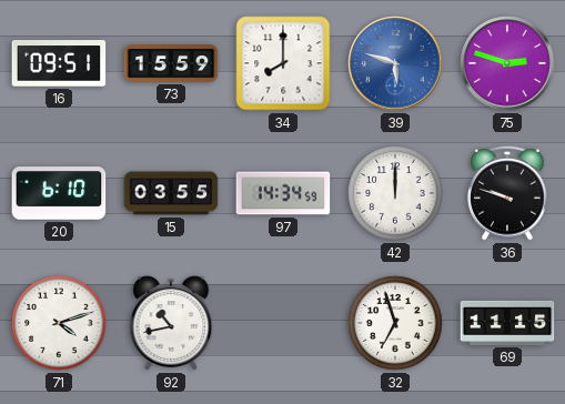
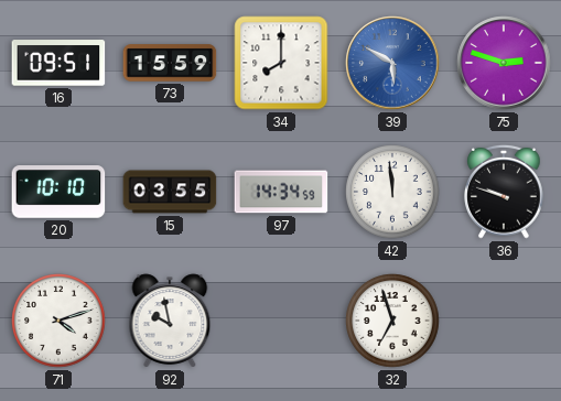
39: 5:48 -> 5:50 (392, 63)
20: 6:10 -> 10:10 (58, 192)
42: 12:00 -> 11:59 (392, 192)
92: 10:43 -> 9:58 (170, 321)
69: 11:15 -> none (507, 323)
